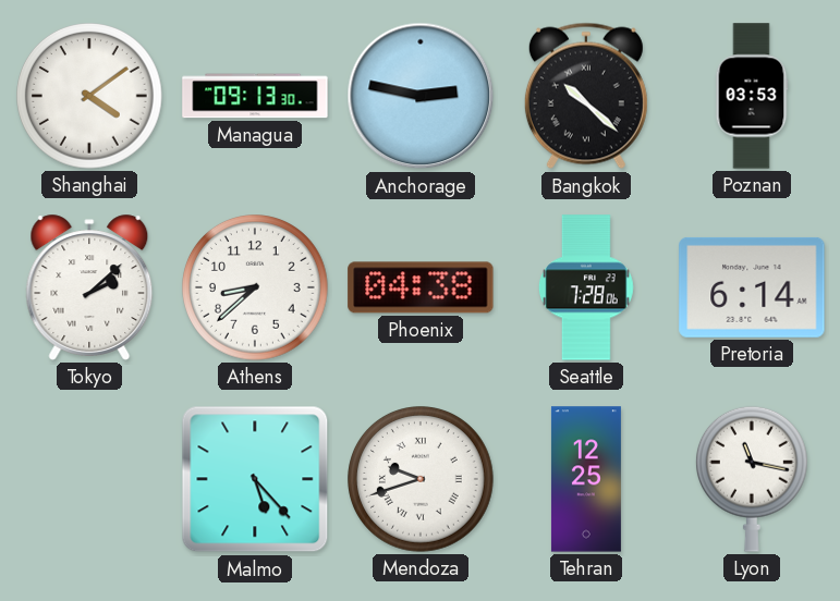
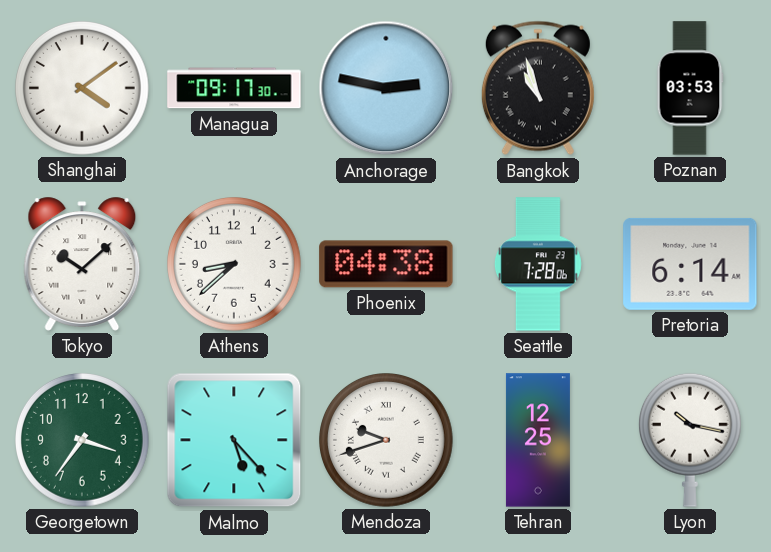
Managua: 09:13 -> 09:17 (234, 88)
Bangkok: 10:22 -> 10:57 (538, 88)
Tokyo: 2:08 -> 10:08 (82, 264)
Georgetown: none -> 3:36 (83, 441)
Lyon: 11:17 -> 10:17 (690, 440)
